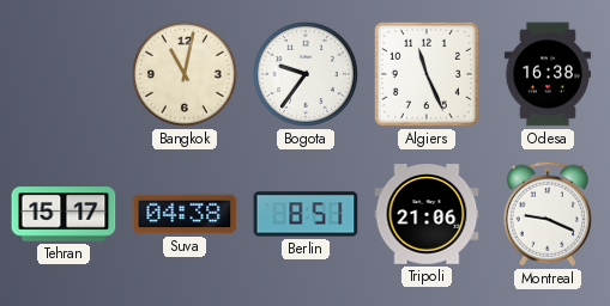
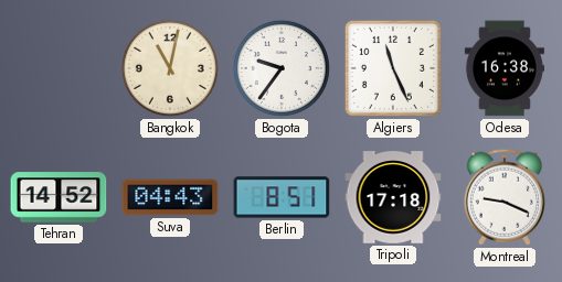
Tehran: 15:17 -> 14:52 (59, 197)
Suva: 04:38 -> 04:43 (170, 197)
Tripoli: 21:06 -> 17:18 (393, 197)
